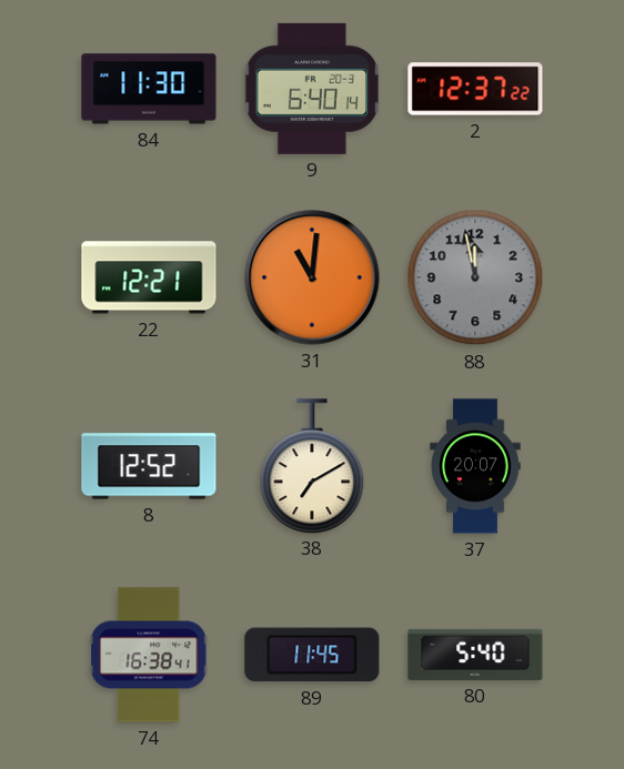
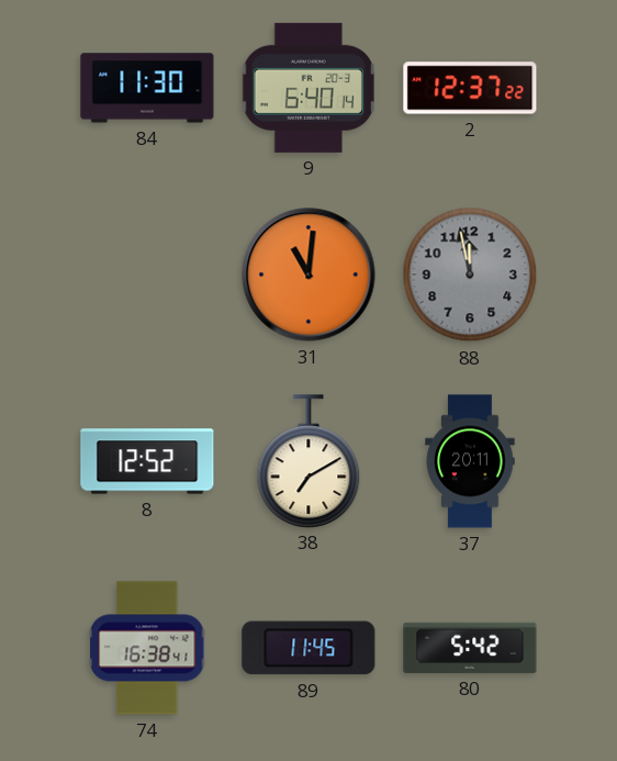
22: 12:21 -> none (149, 277)
37: 20:07 -> 20:11 (470, 461)
80: 5:40 -> 5:42 (470, 648)
